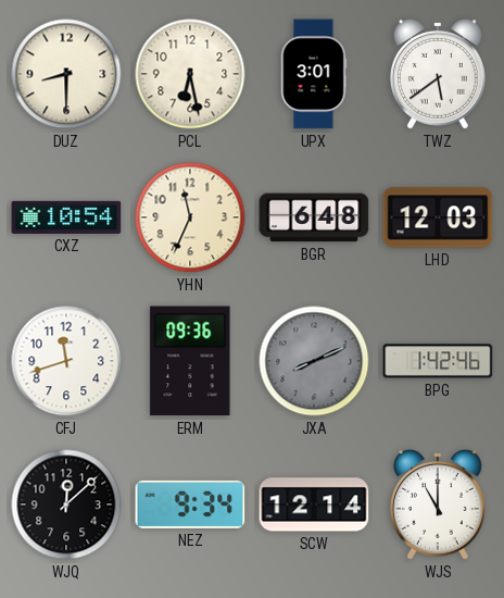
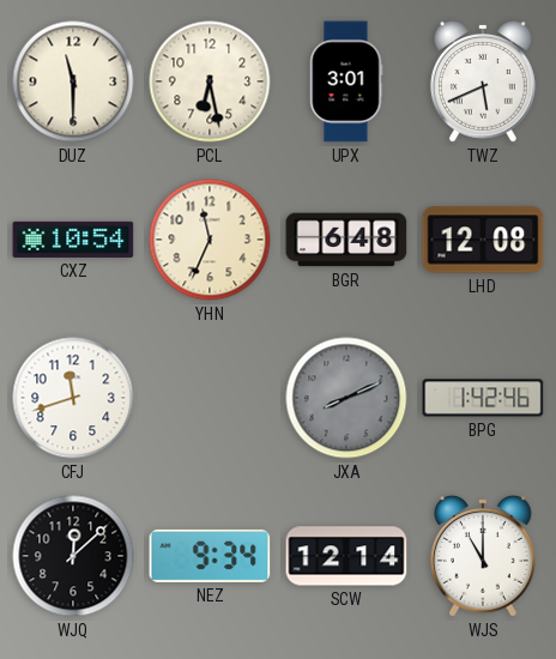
DUZ: 8:30 -> 11:30 (73, 81)
TWZ: 5:39 -> 5:41 (483, 81)
LHD: 12:03 -> 12:08 (483, 240)
ERM: 09:36 -> none (190, 361)
